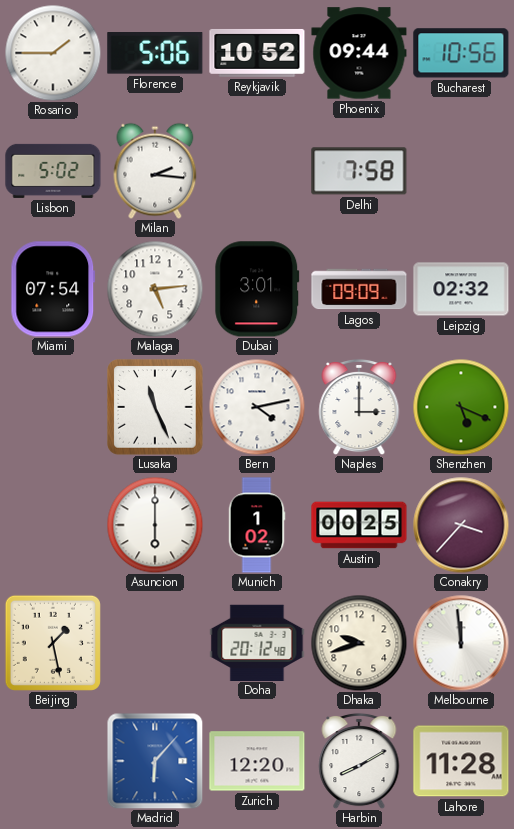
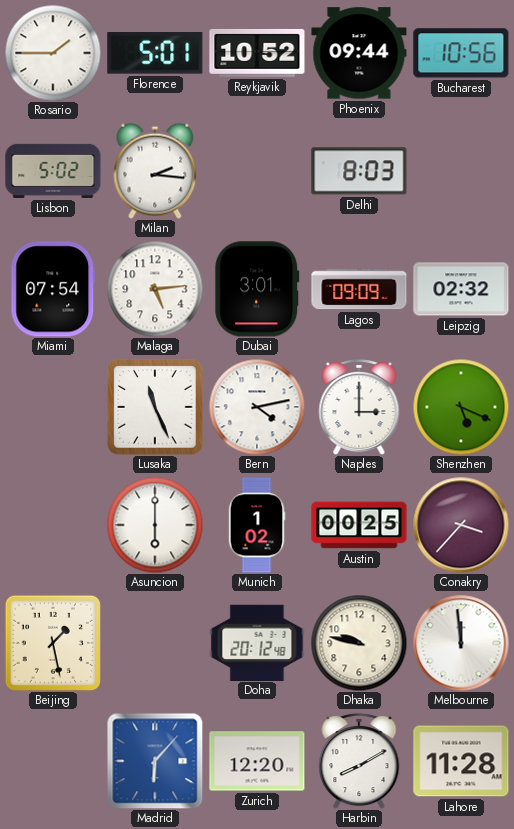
Florence: 5:06 -> 5:01 (155, 54)
Delhi: 7:58 -> 8:03 (359, 171)
Dhaka: 9:42 -> 9:47 (359, 643)
